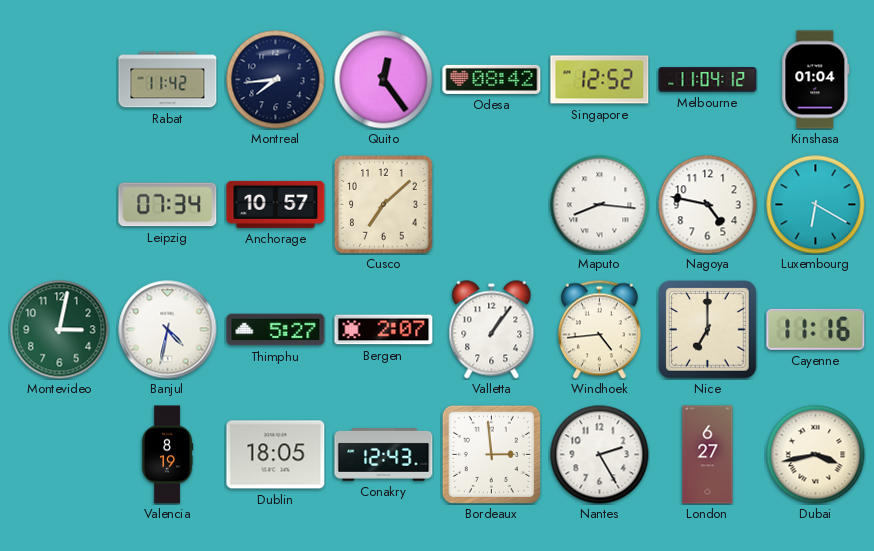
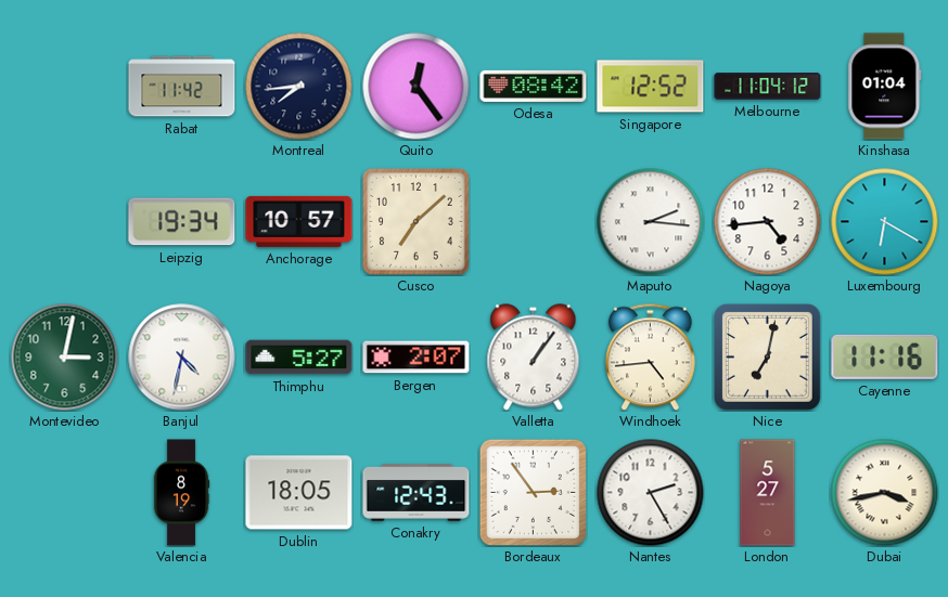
Leipzig: 07:34 -> 19:34 (182, 222)
Maputo: 8:16 -> 2:16 (651, 222)
Nagoya: 4:47 -> 4:44 (768, 222)
Nice: 7:00 -> 7:02 (768, 358)
Bordeaux: 2:59 -> 2:54 (533, 492)
London: 6:27 -> 5:27 (768, 493)
